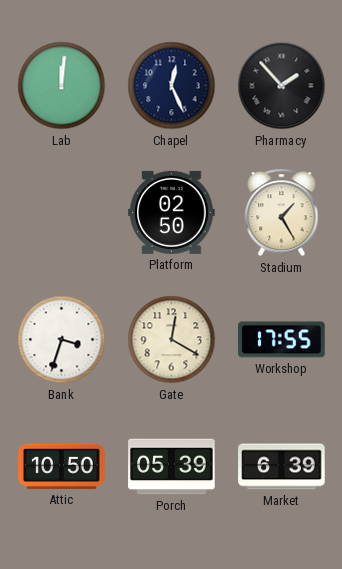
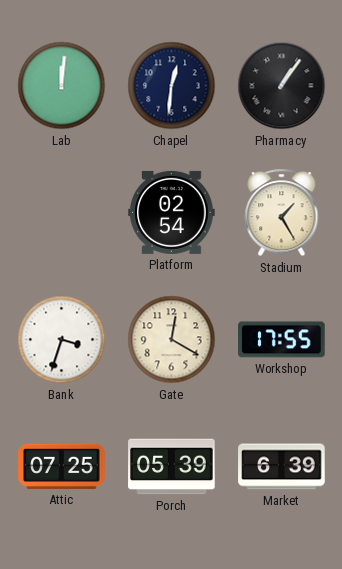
Chapel: 12:26 -> 12:31 (172, 86)
Pharmacy: 1:53 -> 1:06 (282, 86)
Platform: 02:50 -> 02:54 (172, 212)
Attic: 10:50 -> 07:25 (62, 466)
